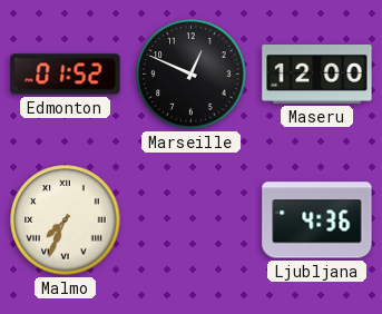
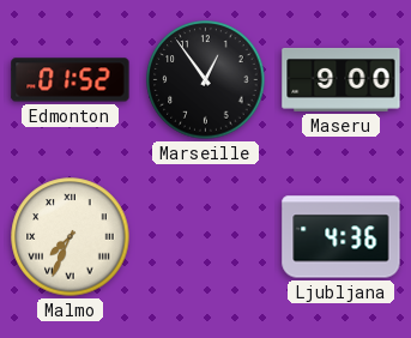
Marseille: 12:49 -> 12:54 (206, 80)
Maseru: 12:00 -> 9:00 (342, 79)
